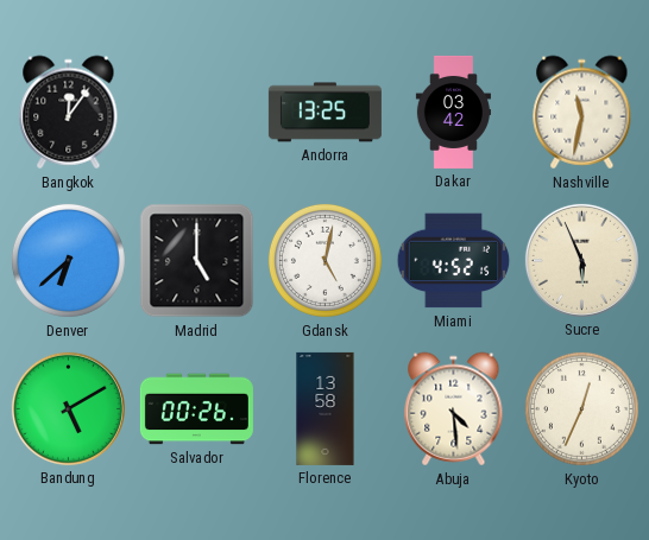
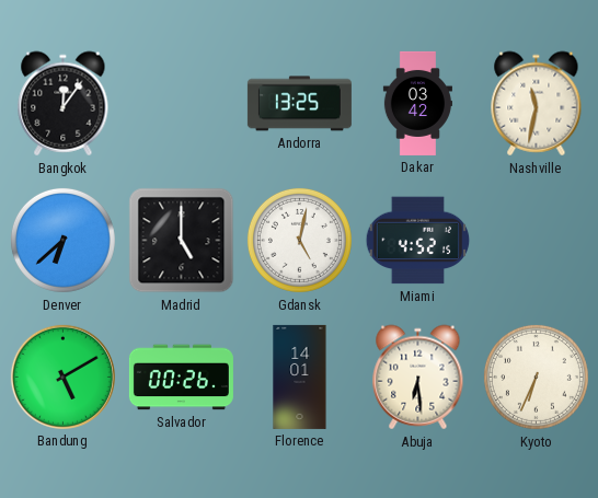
Sucre: 5:56 -> none (581, 260)
Florence: 13:58 -> 14:01 (300, 377)
Abuja: 4:29 -> 6:29 (418, 378)
Kyoto: 12:34 -> 6:34 (536, 377)
